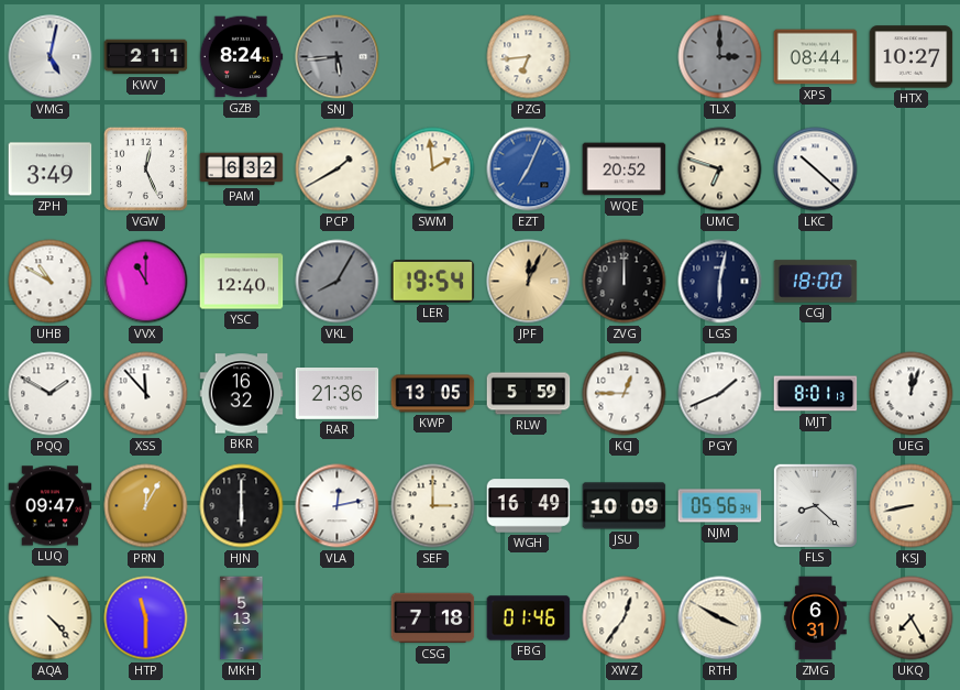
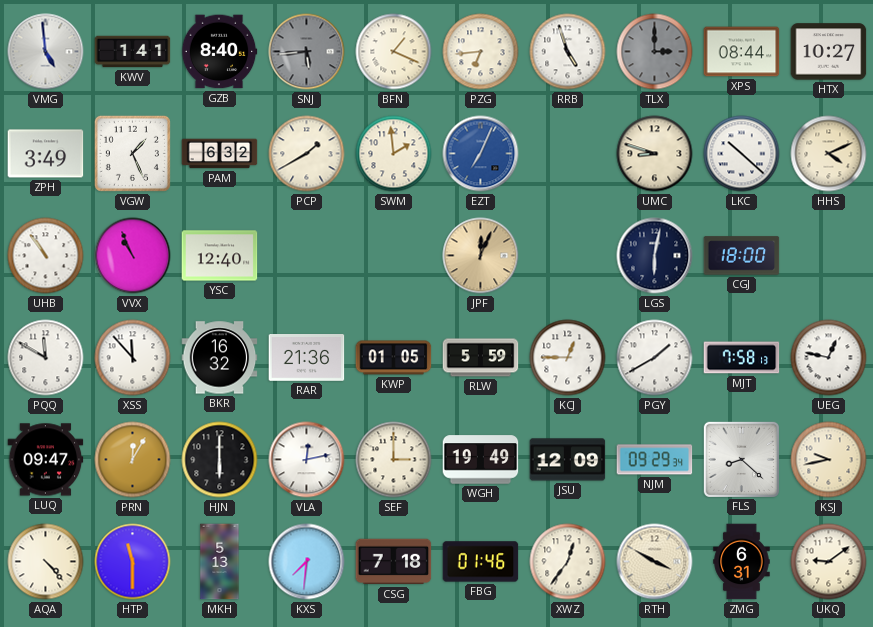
VMG: 5:02 -> 4:59 (46, 52)
KWV: 2:11 -> 1:41 (133, 52)
GZB: 8:24 -> 8:40 (219, 52)
BFN: none -> 1:19 (394, 52)
RRB: none -> 4:57 (568, 52)
VGW: 12:26 -> 1:26 (132, 153)
WQE: 20:52 -> none (625, 169)
UMC: 6:48 -> 8:48 (655, 154)
HHS: none -> 4:11 (829, 154)
UHB: 10:50 -> 10:54 (46, 256)
VVX: 11:00 -> 10:56 (133, 256)
VKL: 8:05 -> none (338, 282)
LER: 19:54 -> none (433, 282)
ZVG: 12:00 -> none (625, 282)
PQQ: 1:50 -> 11:50 (46, 358)
KWP: 13:05 -> 01:05 (394, 358)
PGY: 1:41 -> 1:40 (655, 358)
MJT: 8:01 -> 7:58 (742, 358)
UEG: 12:03 -> 12:47 (829, 358)
WGH: 16:49 -> 19:49 (481, 460)
JSU: 10:09 -> 12:09 (568, 460)
NJM: 05:56 -> 09:29 (655, 460)
KSJ: 8:43 -> 9:43 (829, 460)
KXS: none -> 7:31 (307, 562)
UKQ: 7:25 -> 9:09 (829, 562)
